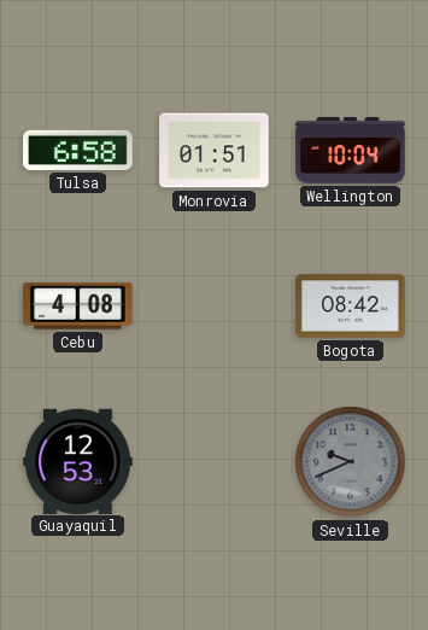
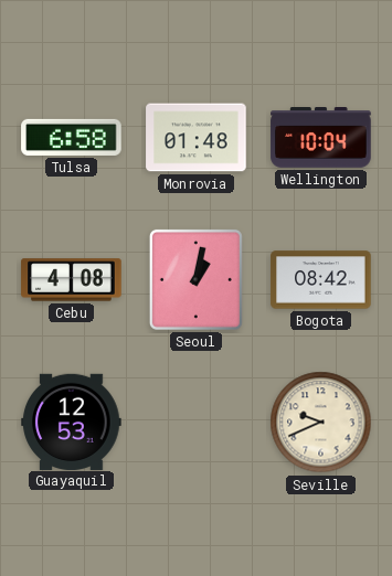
Monrovia: 01:51 -> 01:48 (197, 138)
Seoul: none -> 1:02 (195, 279)
Seville dial: grey -> cream (321, 423)
